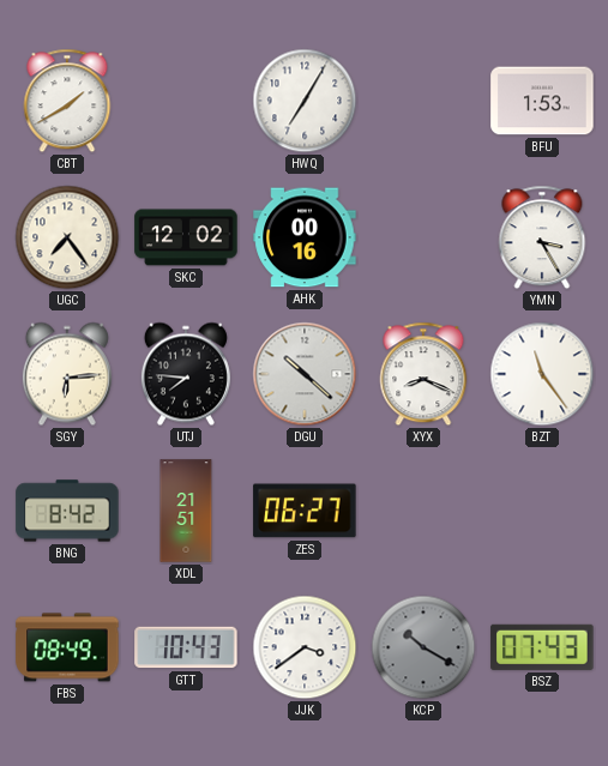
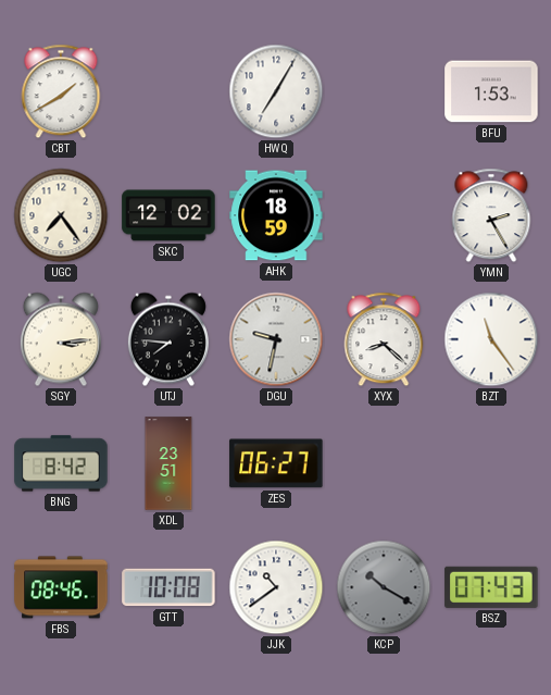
AHK: 00:16 -> 18:59 (276, 215)
YMN: 3:25 -> 2:25 (491, 215)
SGY: 6:14 -> 3:14 (61, 339)
DGU: 10:22 -> 9:32 (276, 339)
XYX: 8:19 -> 8:22 (384, 339)
XDL: 21:51 -> 23:51 (168, 463)
FBS: 08:49 -> 08:46 (61, 587)
GTT: 10:43 -> 10:08 (168, 587)
JJK: 3:39 -> 10:39 (276, 587)
